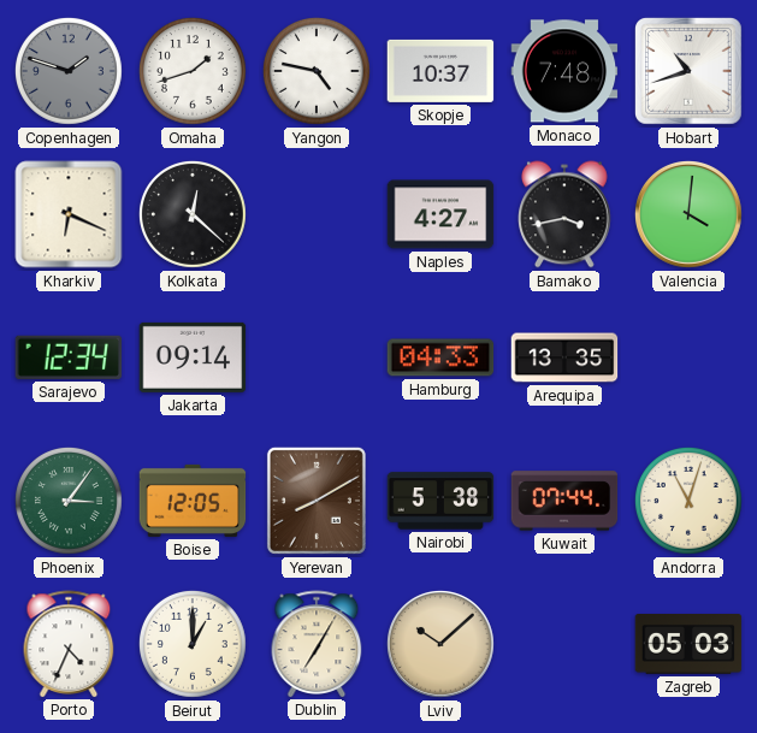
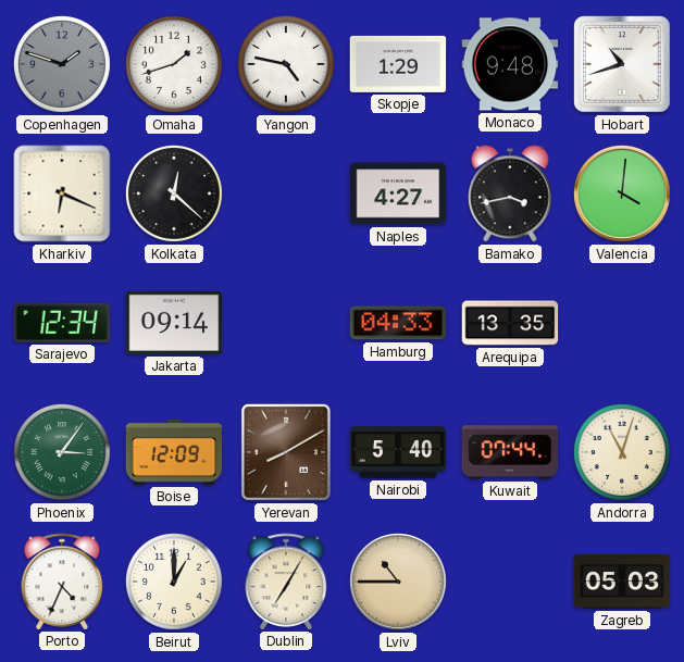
Skopje: 10:37 -> 1:29 (398, 64)
Monaco: 7:48 -> 9:48 (510, 64)
Boise: 12:05 -> 12:09 (174, 452)
Nairobi: 5:38 -> 5:40 (398, 452)
Lviv: 10:08 -> 10:45 (399, 583)
